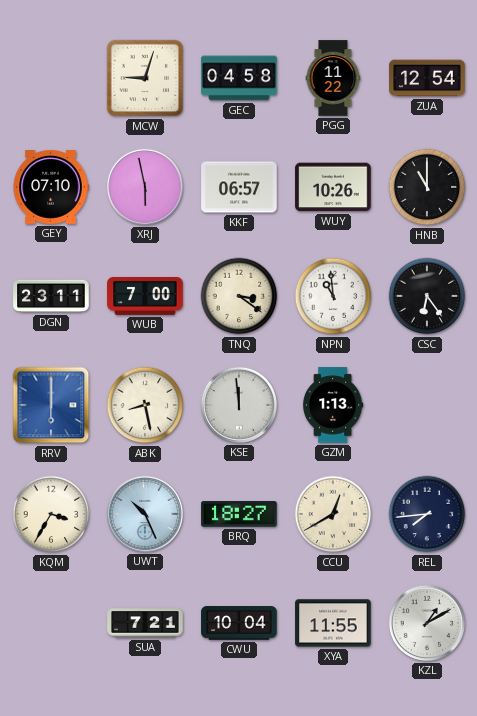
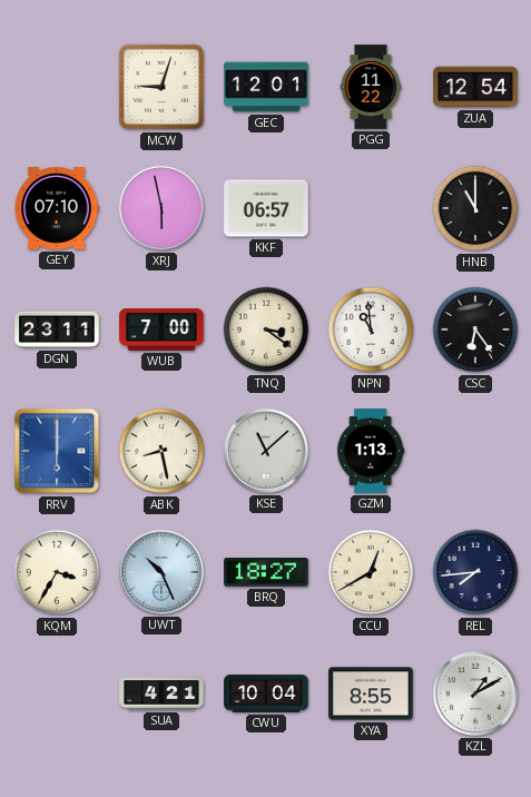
GEC: 04:58 -> 12:01 (266, 87)
WUY: 10:26 -> none (333, 187)
KSE: 11:59 -> 11:08 (266, 451)
SUA: 7:21 -> 4:21 (161, 693)
XYA: 11:55 -> 8:55 (371, 693)
